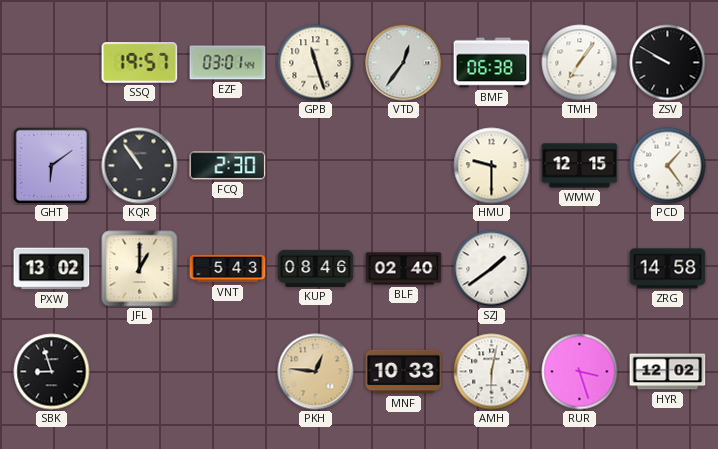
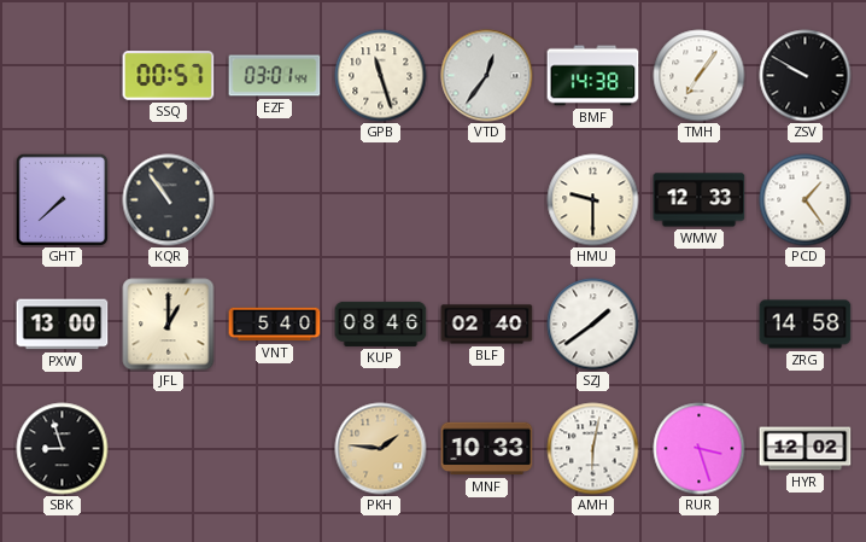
SSQ: 19:57 -> 00:57 (169, 76)
BMF: 06:38 -> 14:38 (593, 76)
GHT: 6:09 -> 7:38 (62, 199)
FCQ: 2:30 -> none (228, 166)
WMW: 12:15 -> 12:33 (700, 200)
PXW: 13:02 -> 13:00 (63, 325)
VNT: 5:43 -> 5:40 (275, 325)
PKH: 12:46 -> 1:46 (381, 449)
